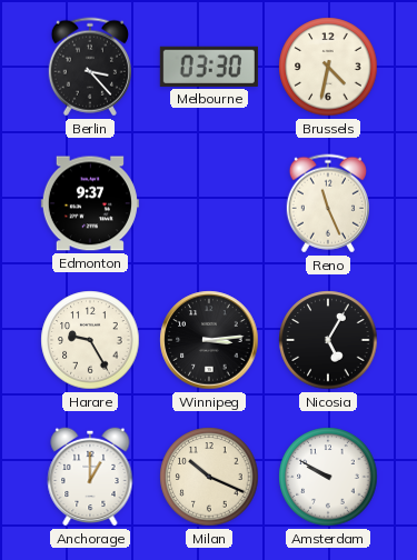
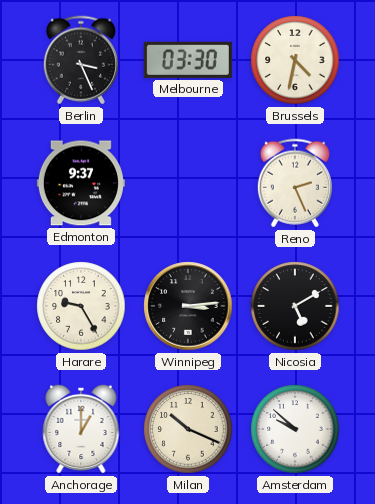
Berlin: 3:23 -> 3:26 (81, 60)
Reno: 11:26 -> 2:26 (295, 183)
Nicosia: 5:05 -> 5:10 (295, 306)
Amsterdam: 9:50 -> 9:52 (295, 429)
